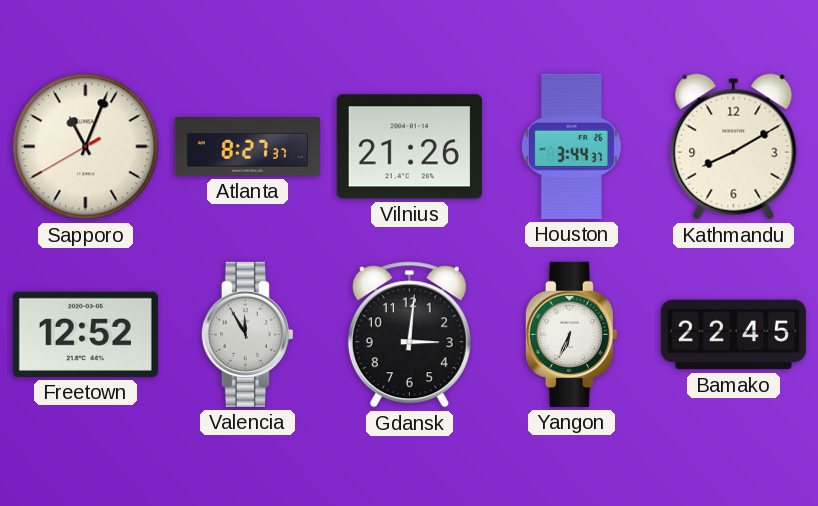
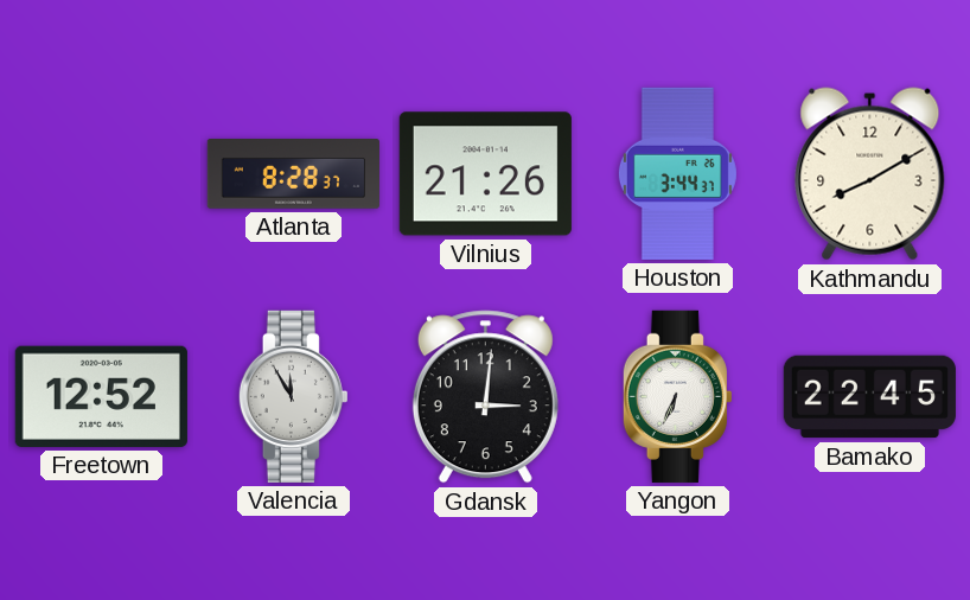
Sapporo: 11:03 -> none (86, 147)
Atlanta: 8:27 -> 8:28 (293, 174)
